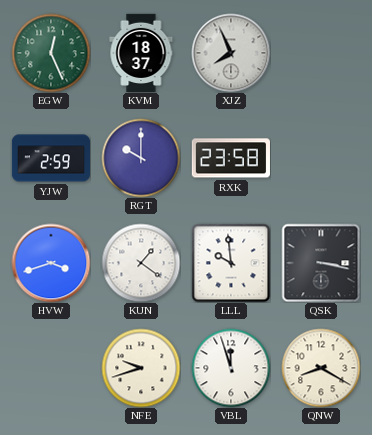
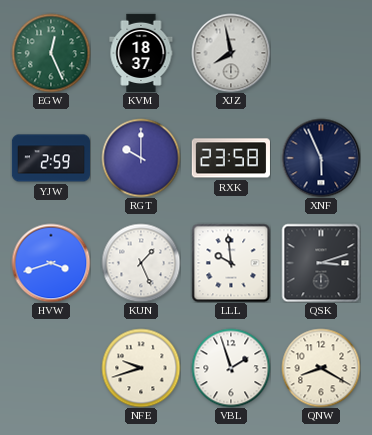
XJZ: 7:56 -> 7:58 (231, 53)
XNF: none -> 5:56 (321, 158)
KUN: 1:21 -> 1:26 (141, 263)
QSK: 3:17 -> 3:12 (321, 263)
VBL: 11:57 -> 1:57 (231, 368)
